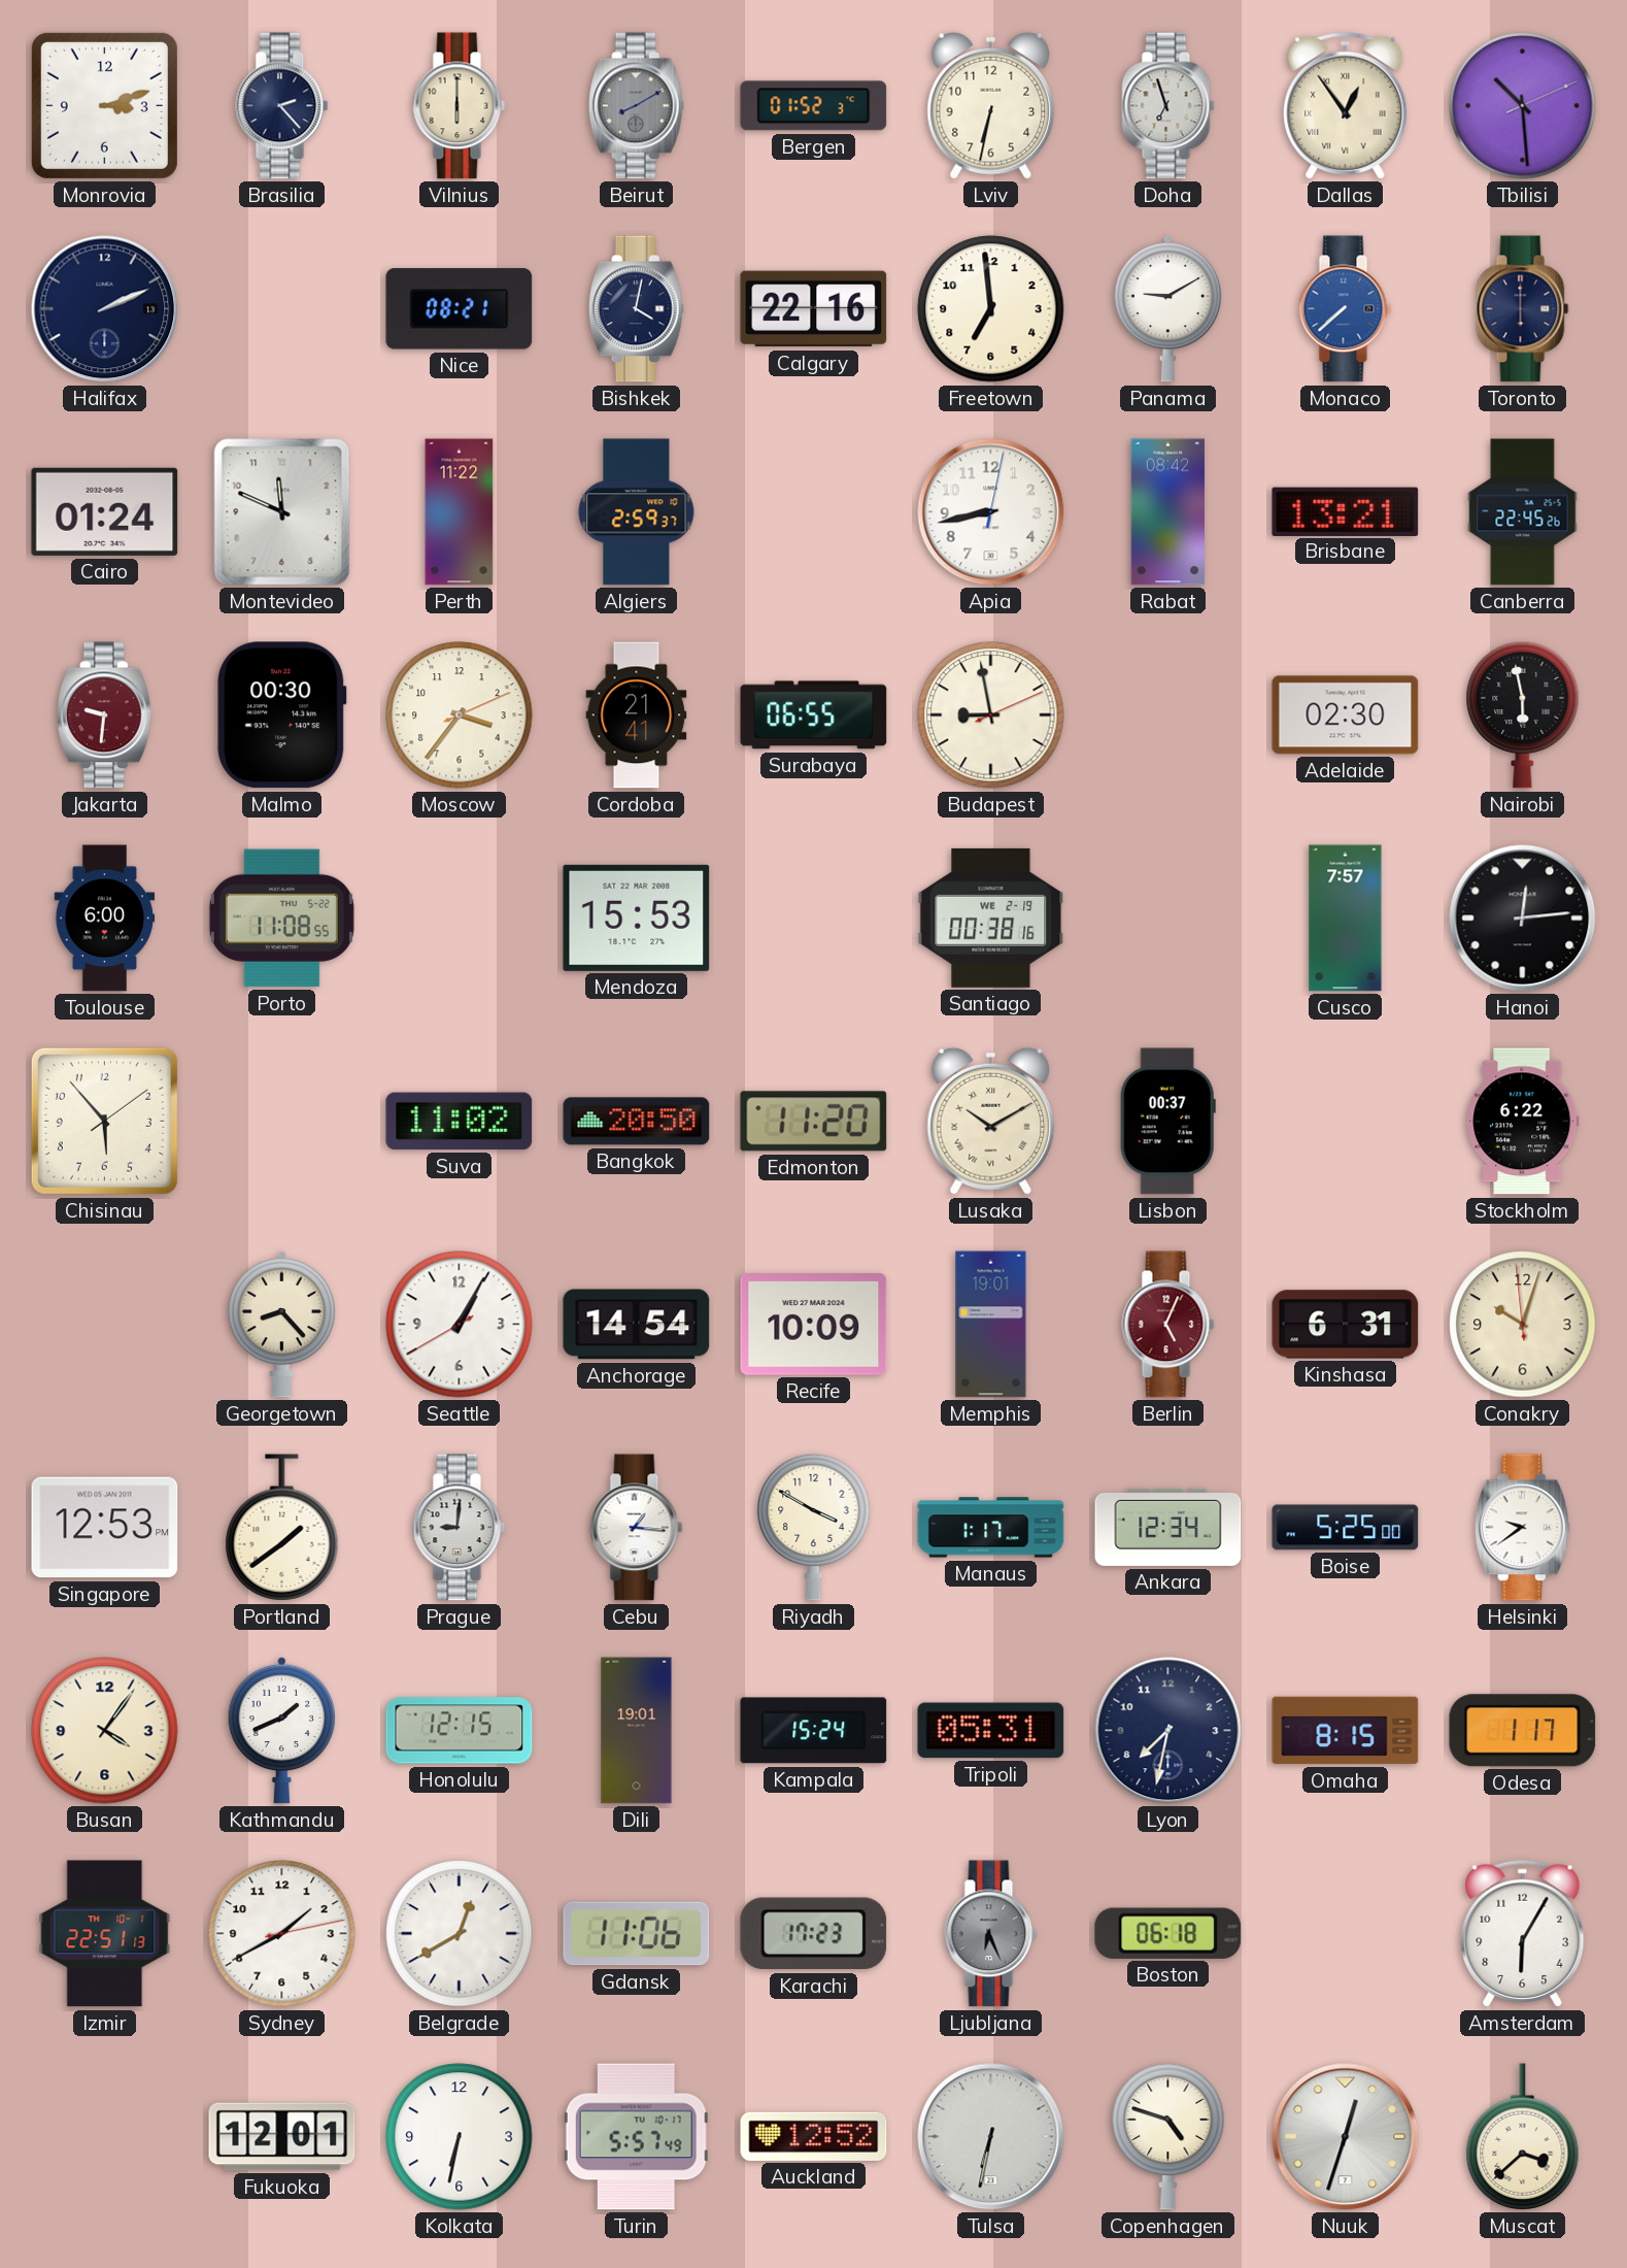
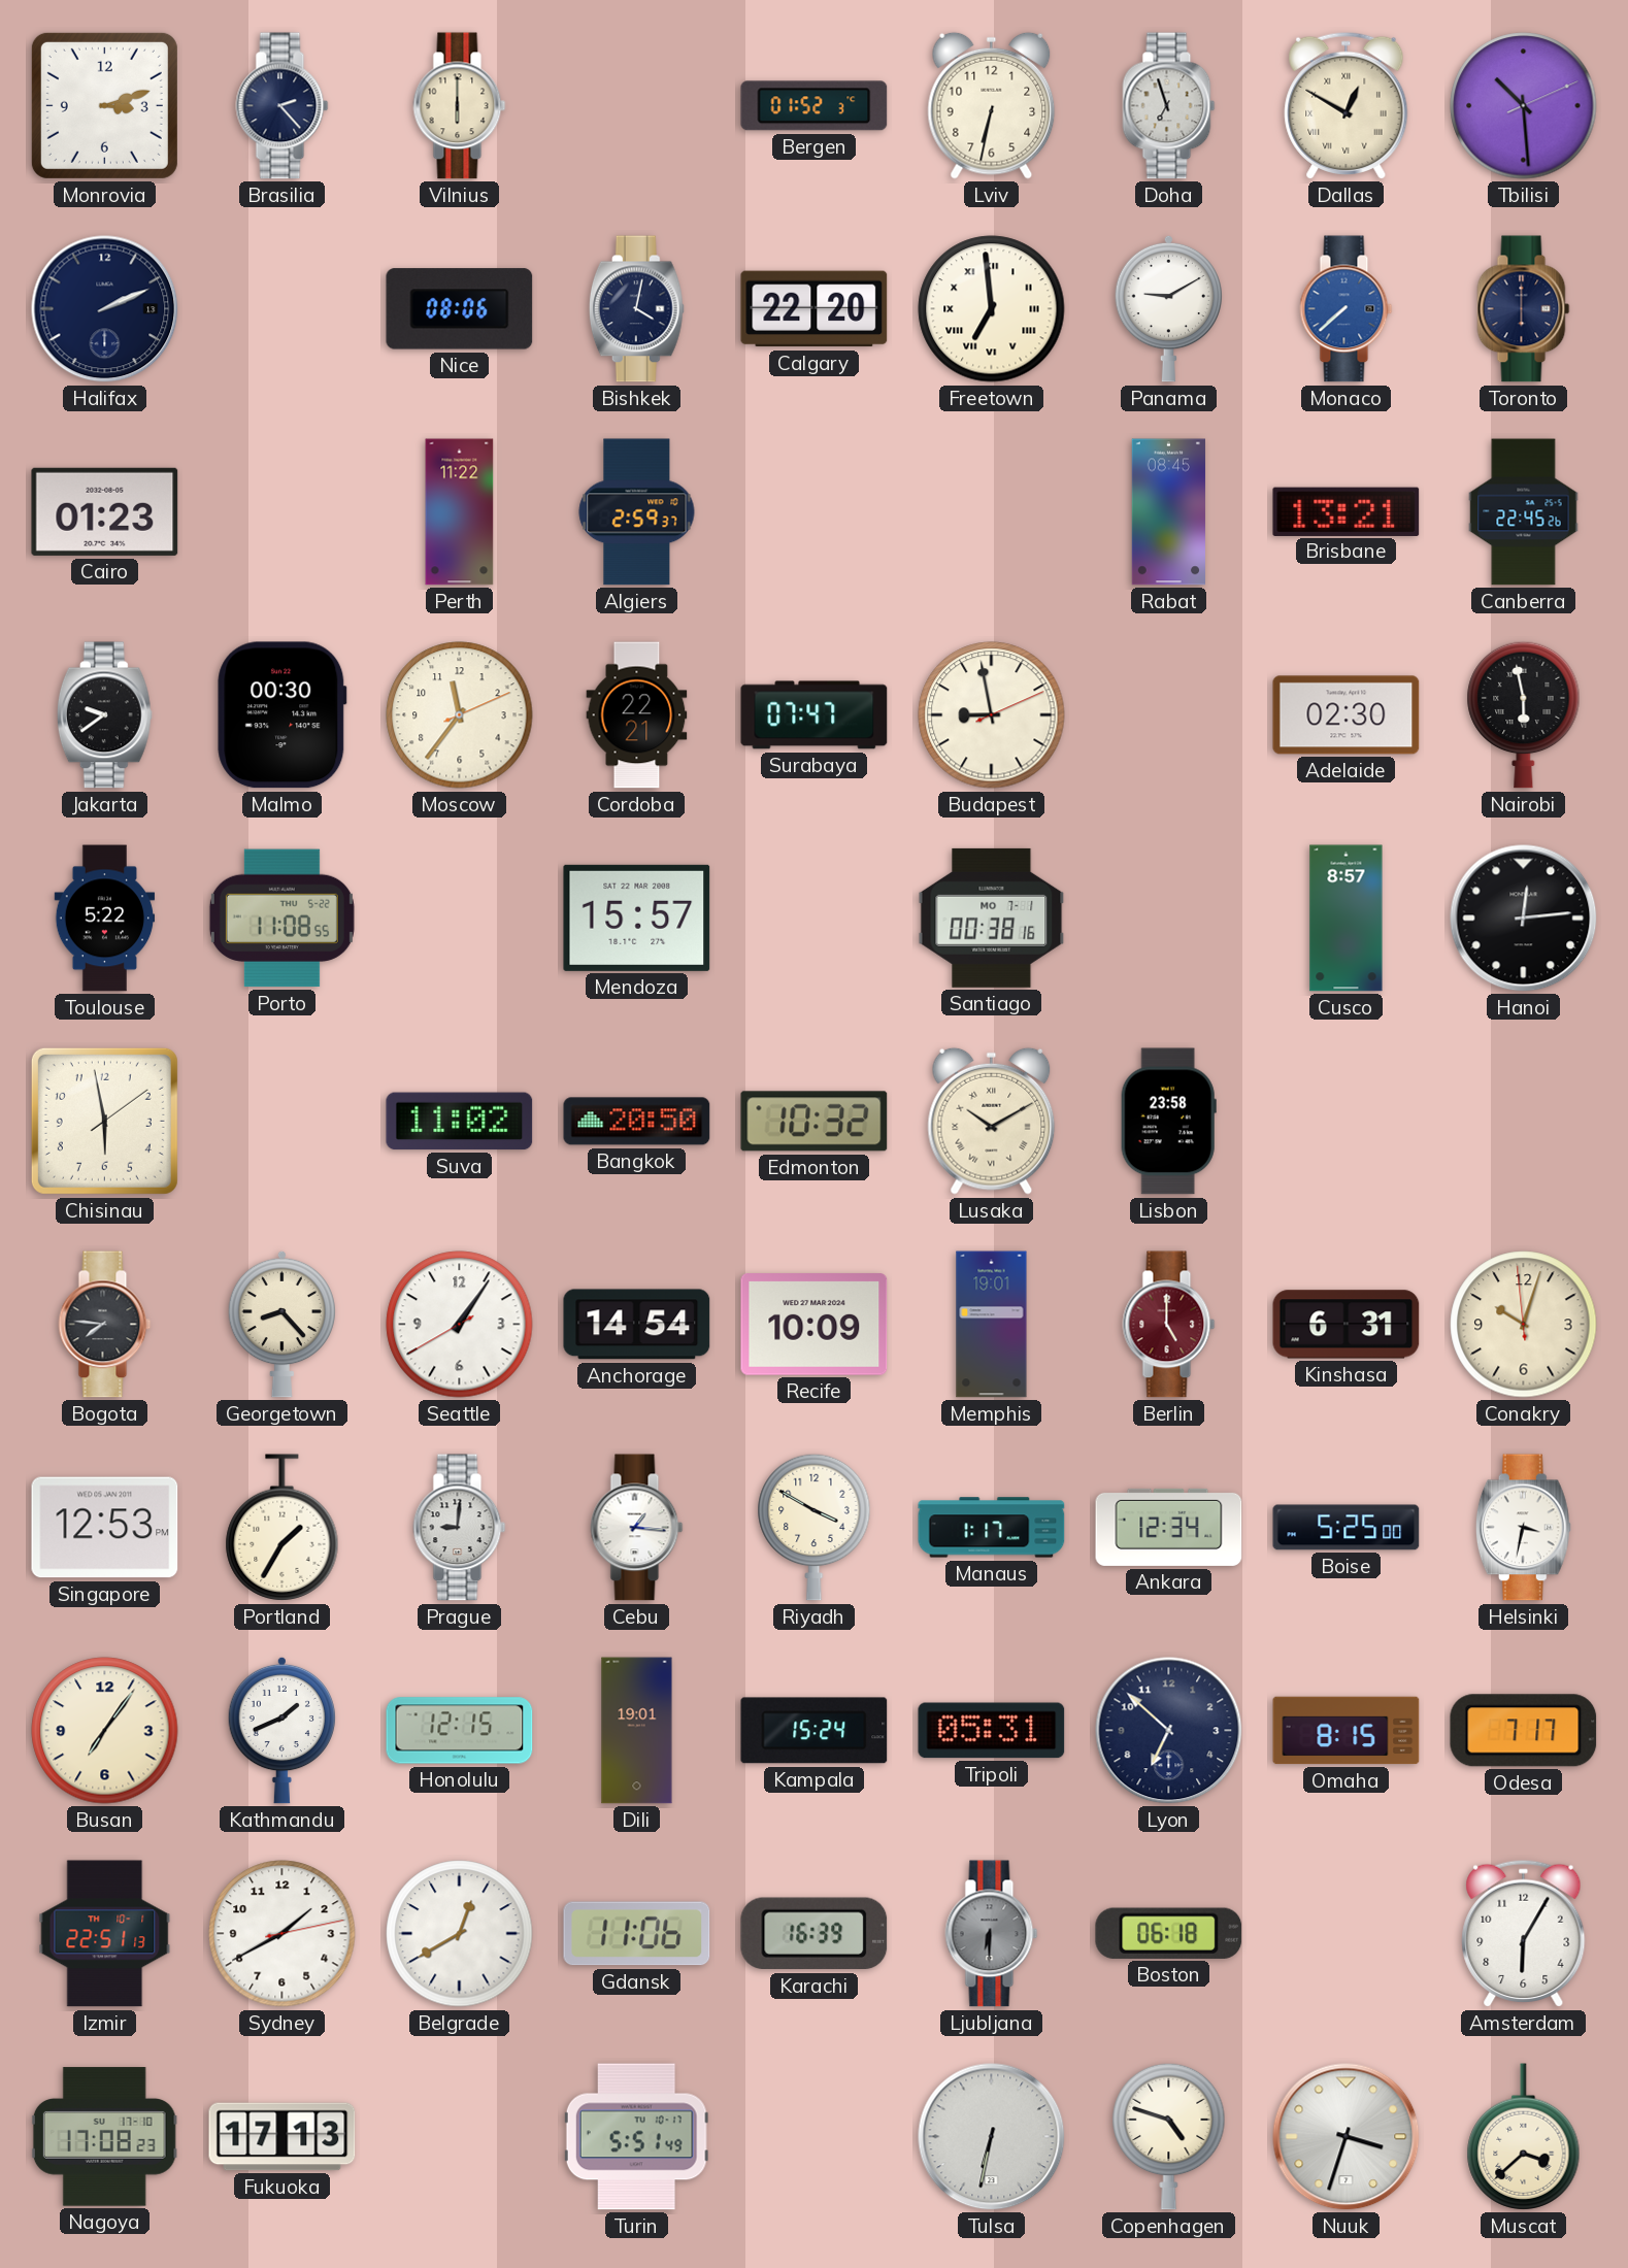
Beirut: 8:10 -> none (636, 106)
Dallas: 12:54 -> 12:50 (1347, 105)
Nice: 08:21 -> 08:06 (460, 309)
Calgary: 22:16 -> 22:20 (815, 309)
Freetown numerals: Arabic -> Roman (992, 309)
Cairo: 01:24 -> 01:23 (105, 511)
Montevideo: 11:49 -> none (282, 512)
Apia: 8:43 -> none (991, 512)
Rabat: 08:42 -> 08:45 (1168, 512)
Jakarta: 9:31 -> 9:39 (104, 715)
Jakarta dial: burgundy -> black (104, 715)
Moscow: 3:36 -> 11:36 (460, 715)
Cordoba: 21:41 -> 22:21 (637, 715)
Surabaya: 06:55 -> 07:47 (815, 715)
Toulouse: 6:00 -> 5:22 (105, 919)
Mendoza: 15:53 -> 15:57 (637, 918)
Santiago date: WE 2-19 -> MO 7-1 (992, 918)
Cusco: 7:57 -> 8:57 (1347, 919)
Chisinau: 5:53 -> 5:58 (104, 1121)
Edmonton: 11:20 -> 10:32 (815, 1122)
Lisbon: 00:37 -> 23:58 (1168, 1122)
Stockholm: 6:22 -> none (1523, 1122)
Bogota: none -> 7:46 (105, 1325)
Seattle: 1:04 -> 1:05 (460, 1325)
Berlin: 5:04 -> 5:00 (1169, 1325)
Portland: 1:39 -> 1:35 (283, 1528)
Helsinki: 9:39 -> 3:32 (1523, 1528)
Busan: 4:06 -> 7:06 (105, 1731)
Lyon: 7:32 -> 6:52 (1169, 1731)
Odesa: 1:17 -> 7:17 (1524, 1731)
Karachi: 17:23 -> 16:39 (815, 1934)
Ljubljana: 6:26 -> 6:30 (992, 1934)
Nagoya: none -> 17:08 (104, 2137)
Fukuoka: 12:01 -> 17:13 (283, 2137)
Kolkata: 6:32 -> none (460, 2137)
Turin: 5:57 -> 5:51 (636, 2137)
Auckland: 12:52 -> none (814, 2136)
Nuuk: 12:33 -> 3:33 (1347, 2137)
